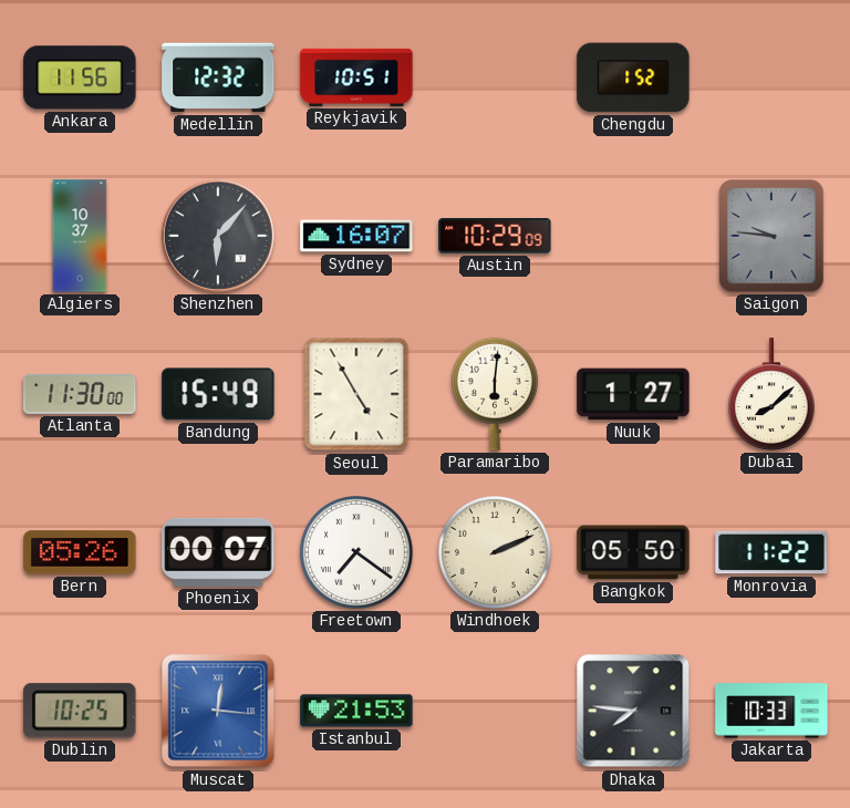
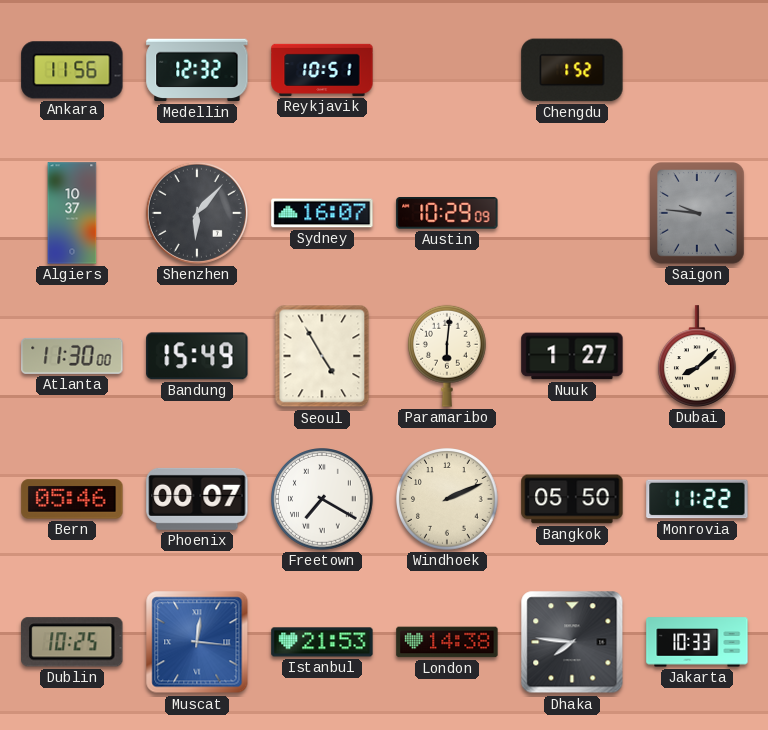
Bern: 05:26 -> 05:46 (72, 499)
Freetown: 7:21 -> 7:20 (323, 500)
London: none -> 14:38 (447, 642)
